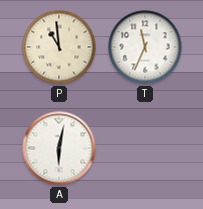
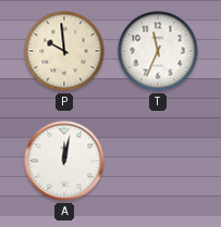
P: 10:59 -> 9:59 (64, 51)
A: 6:02 -> 12:02 (64, 161)
